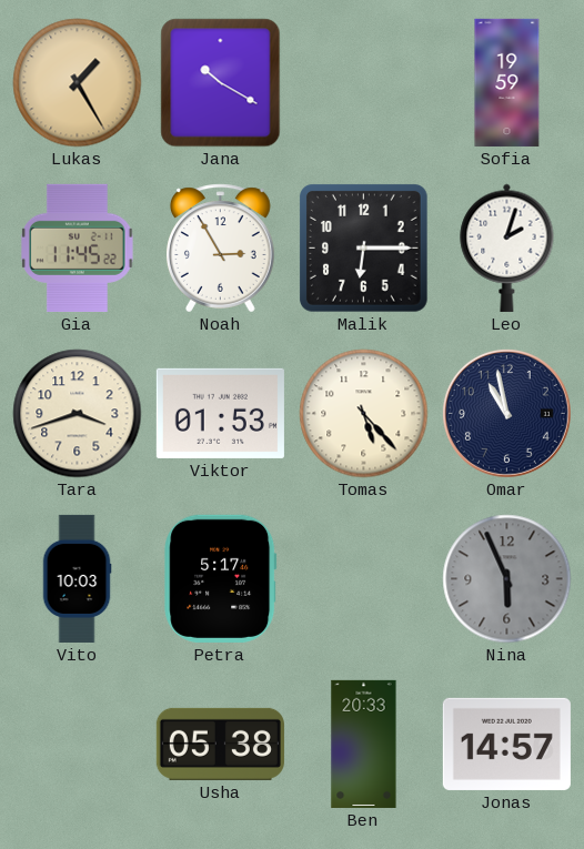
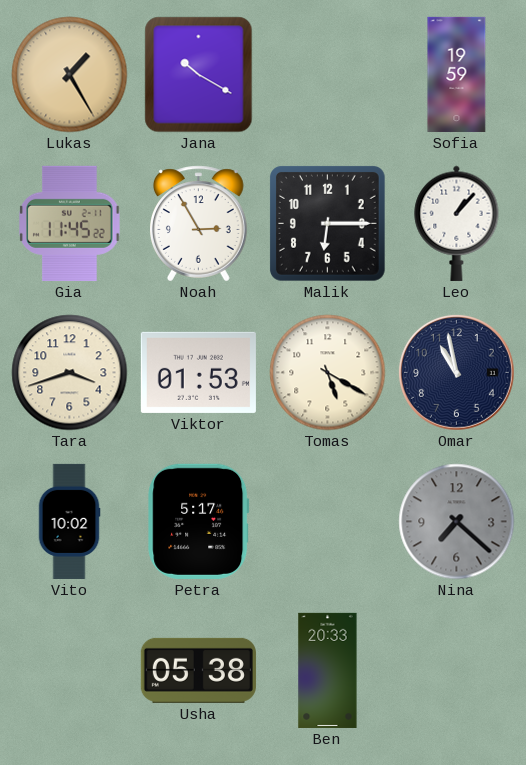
Leo: 2:03 -> 1:07 (457, 223)
Tomas: 5:23 -> 5:20 (328, 373)
Vito: 10:03 -> 10:02 (69, 521)
Nina: 5:56 -> 7:22 (457, 522)
Jonas: 14:57 -> none (506, 744)
